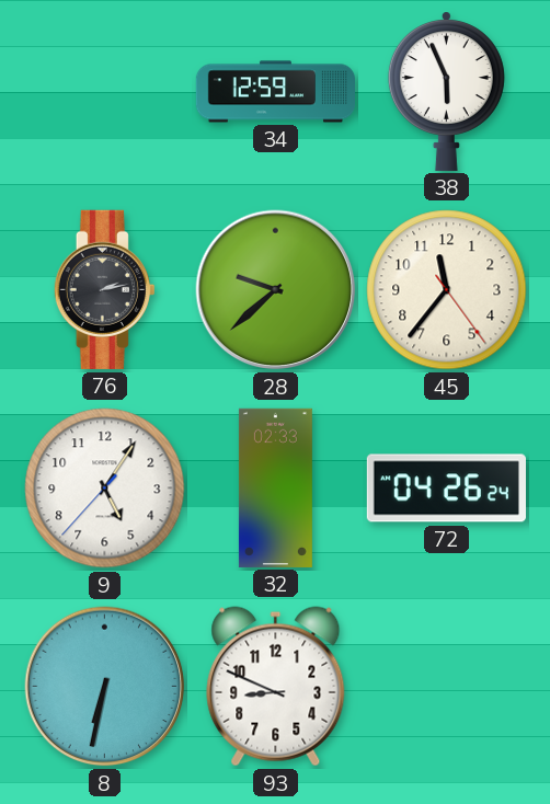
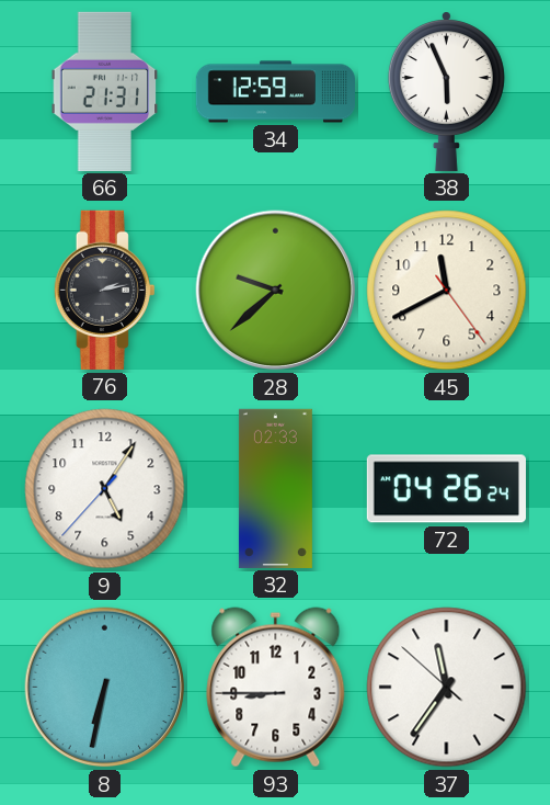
66: none -> 21:31 (105, 91)
45: 11:36 -> 11:40 (447, 291)
93: 8:49 -> 8:45 (276, 688)
37: none -> 11:35 (447, 688)
